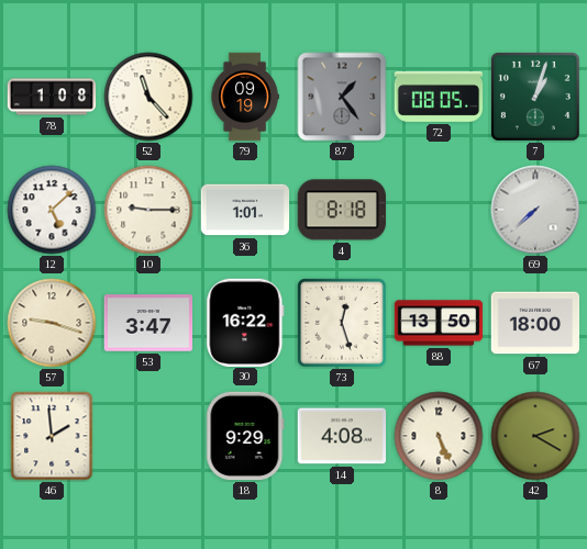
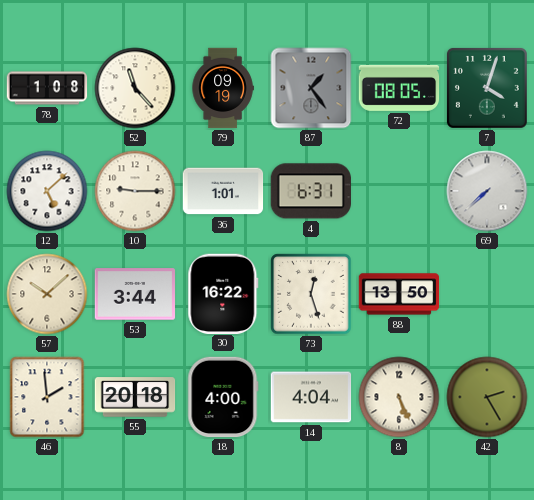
7: 1:03 -> 4:03 (487, 88)
4: 8:18 -> 6:31 (311, 191)
57: 9:18 -> 10:08 (47, 294)
53: 3:47 -> 3:44 (135, 294)
67: 18:00 -> none (535, 323)
55: none -> 20:18 (135, 397)
18: 9:29 -> 4:00 (223, 397)
14: 4:08 -> 4:04 (311, 397)
42: 2:20 -> 2:25 (487, 397)
